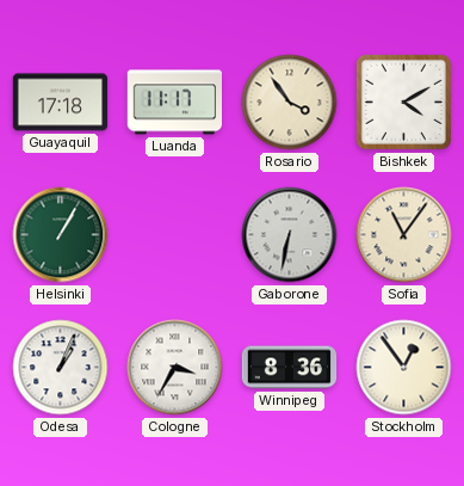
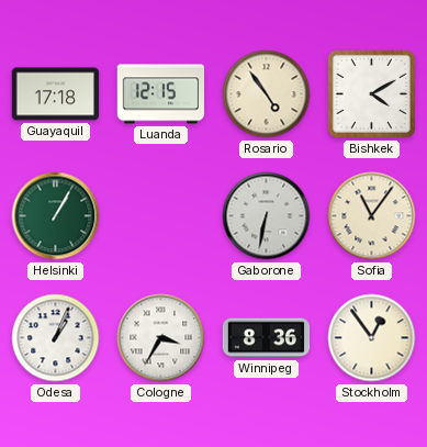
Luanda: 11:17 -> 12:15 (160, 94)
Rosario: 3:54 -> 4:54 (267, 94)
